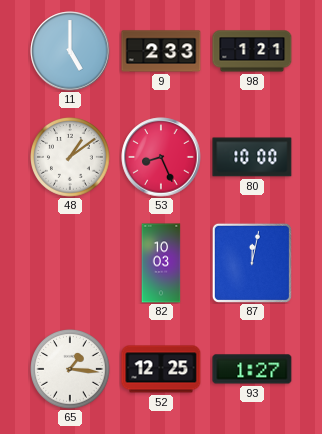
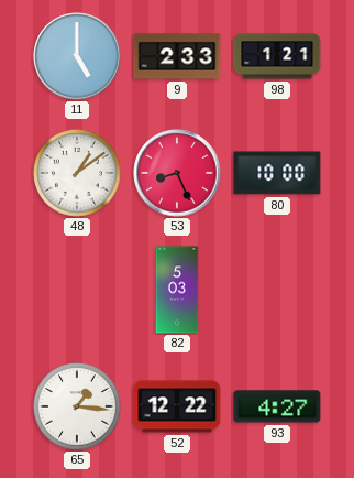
82: 10:03 -> 5:03 (177, 290)
87: 12:02 -> none (252, 263)
52: 12:25 -> 12:22 (177, 406)
93: 1:27 -> 4:27 (277, 406)
